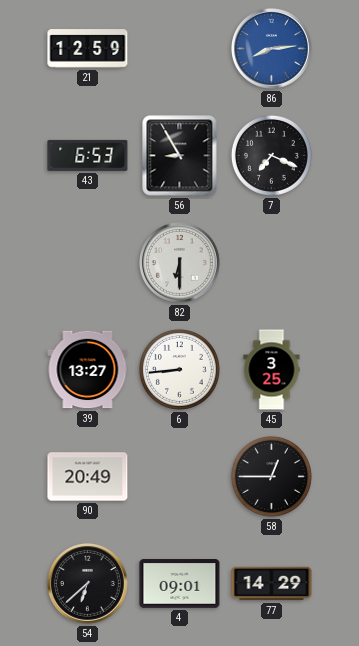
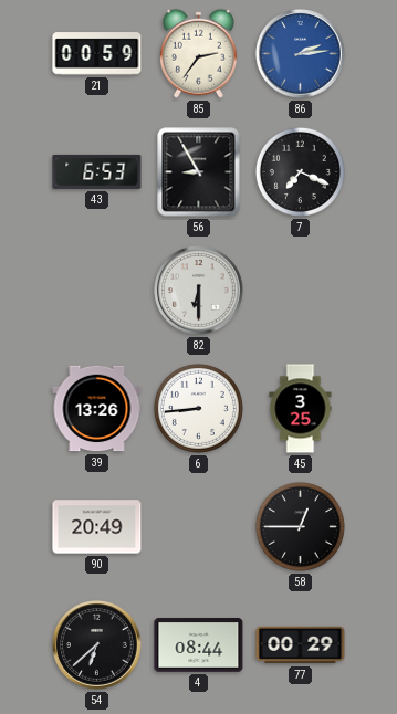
21: 12:59 -> 00:59 (97, 54)
85: none -> 2:36 (198, 53)
86: 8:14 -> 2:14 (301, 54)
39: 13:27 -> 13:26 (97, 409)
4: 09:01 -> 08:44 (199, 645)
77: 14:29 -> 00:29 (301, 645)
